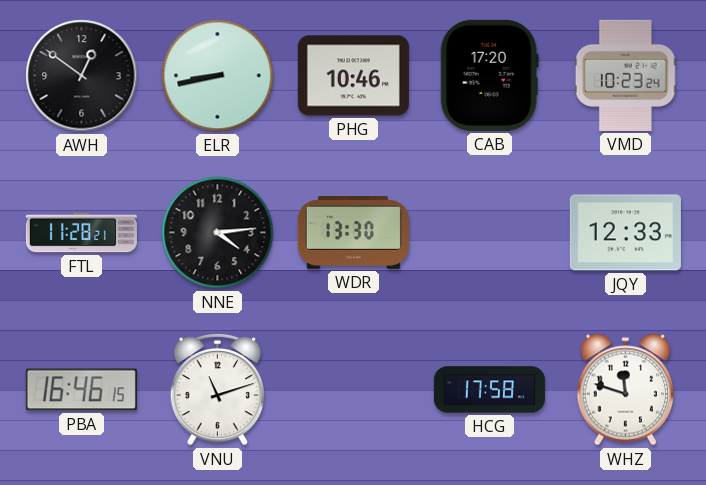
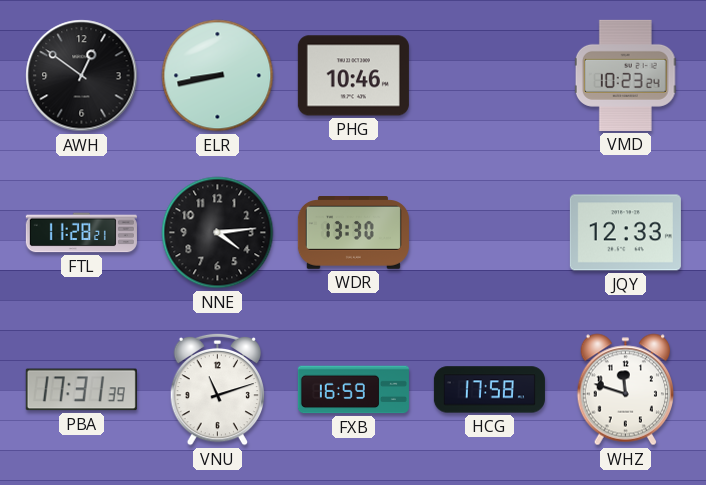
CAB: 17:20 -> none (489, 75)
PBA: 16:46 -> 17:31 (81, 390)
FXB: none -> 16:59 (353, 390)
